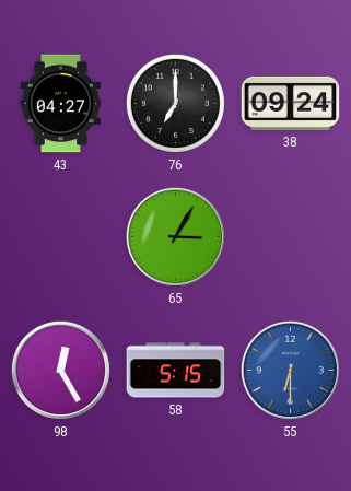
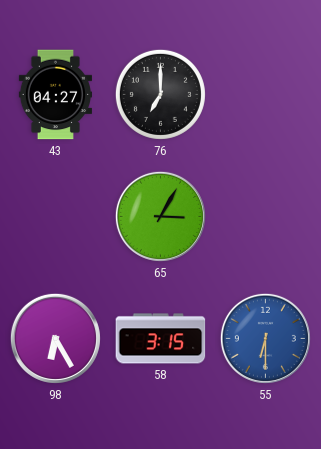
38: 09:24 -> none (291, 103)
98: 12:25 -> 6:25 (55, 338)
58: 5:15 -> 3:15 (161, 339)
